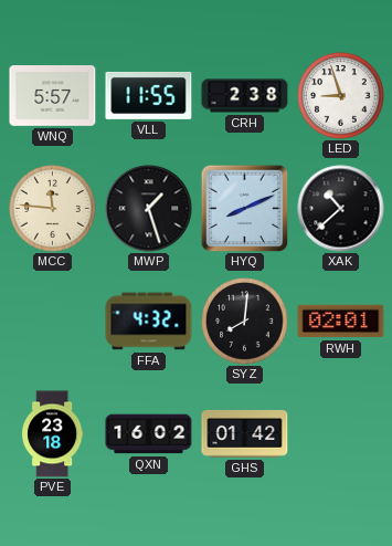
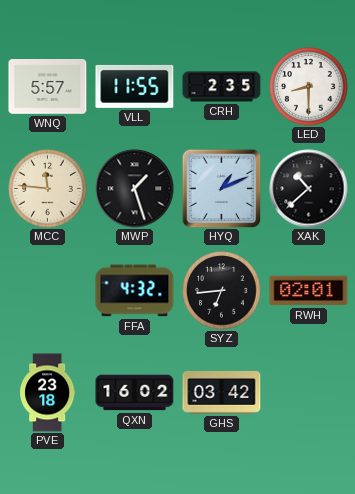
CRH: 2:38 -> 2:35 (222, 87)
LED: 8:57 -> 8:30 (309, 87)
HYQ: 8:11 -> 1:11 (221, 188)
SYZ: 8:01 -> 6:44 (222, 291)
GHS: 01:42 -> 03:42 (222, 392)
